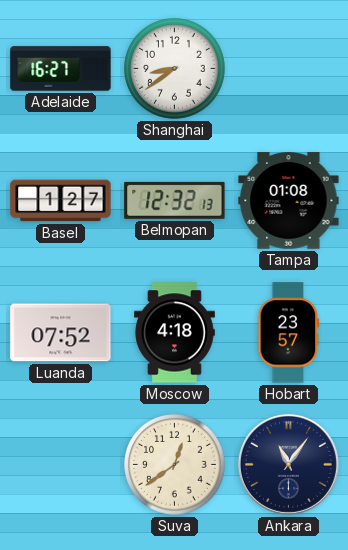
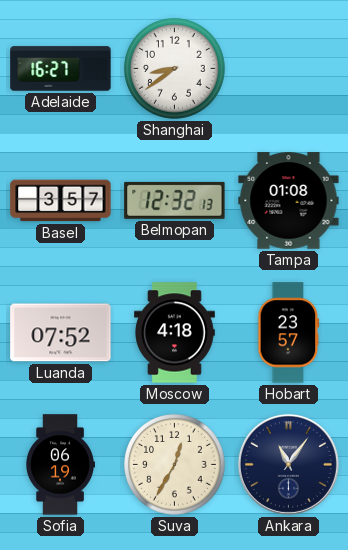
Basel: 1:27 -> 3:57 (61, 201)
Sofia: none -> 06:19 (60, 465)
Suva: 12:39 -> 12:35 (175, 465)
